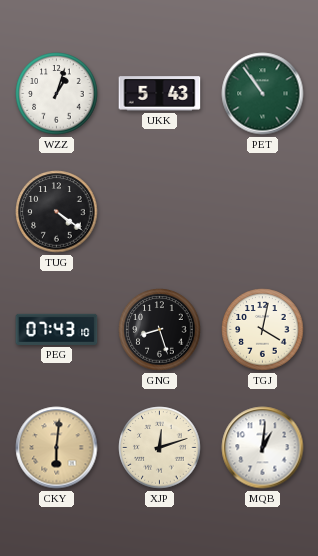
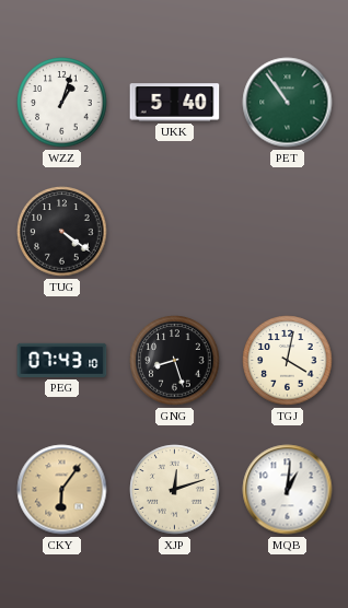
UKK: 5:43 -> 5:40 (175, 103)
CKY: 6:01 -> 6:06 (62, 490)
